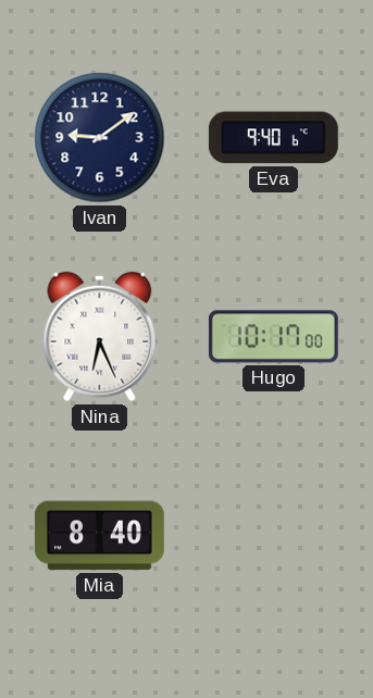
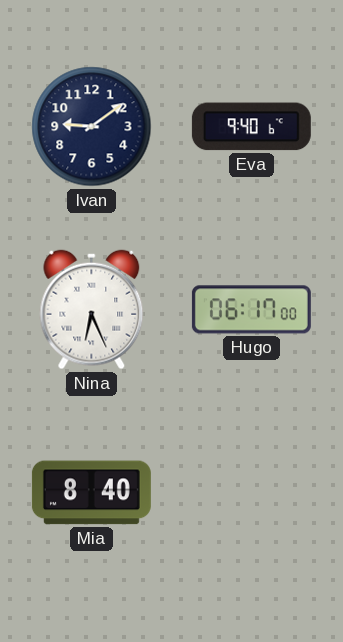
Hugo: 10:17 -> 06:17 (251, 310)
